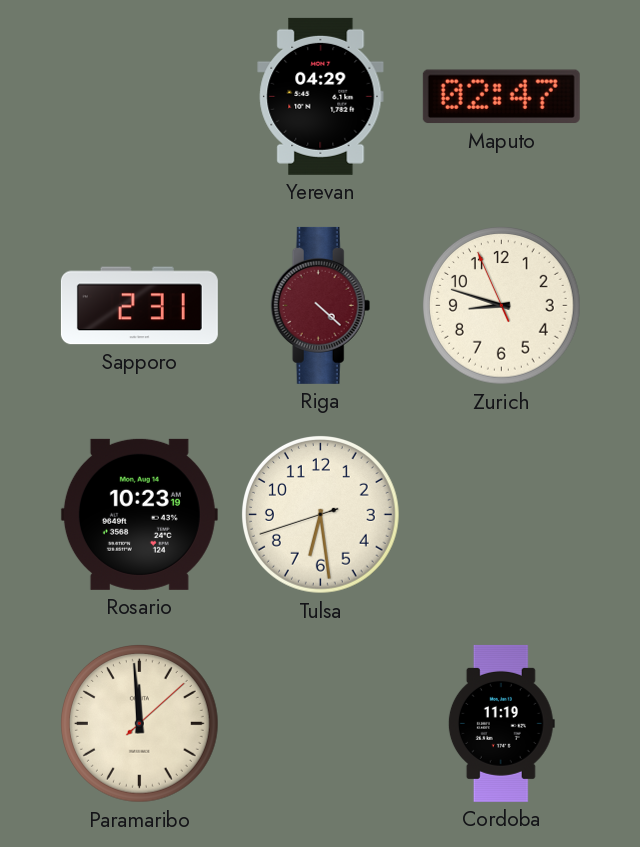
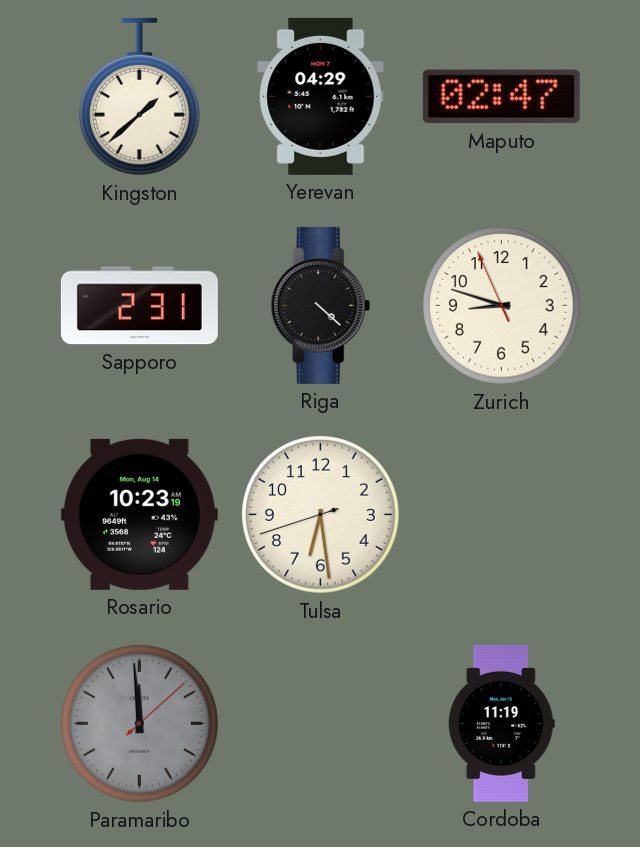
Kingston: none -> 1:38 (139, 97)
Riga dial: burgundy -> black (321, 305)
Paramaribo dial: cream -> grey (140, 724)
